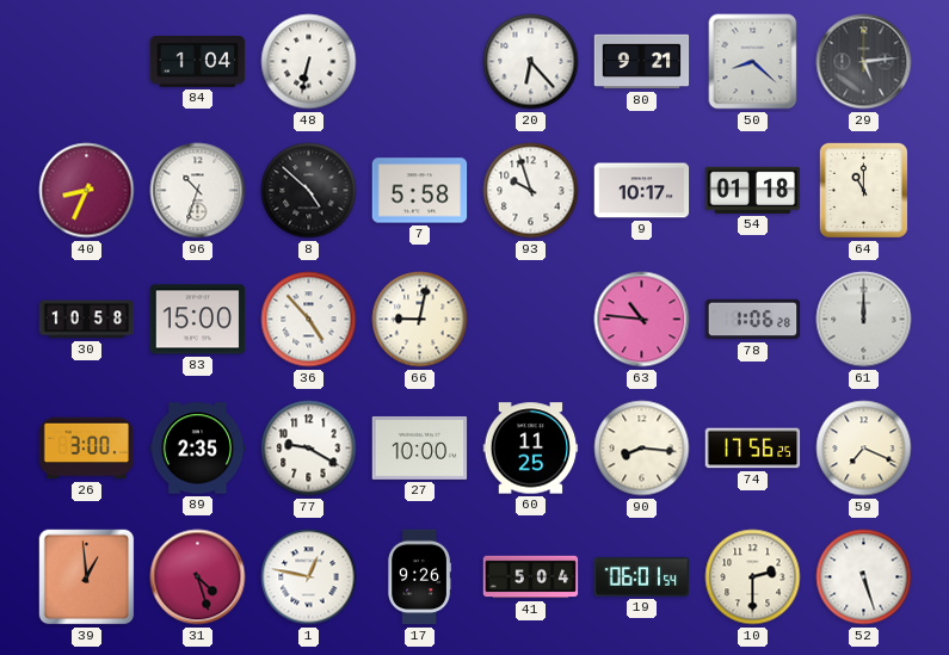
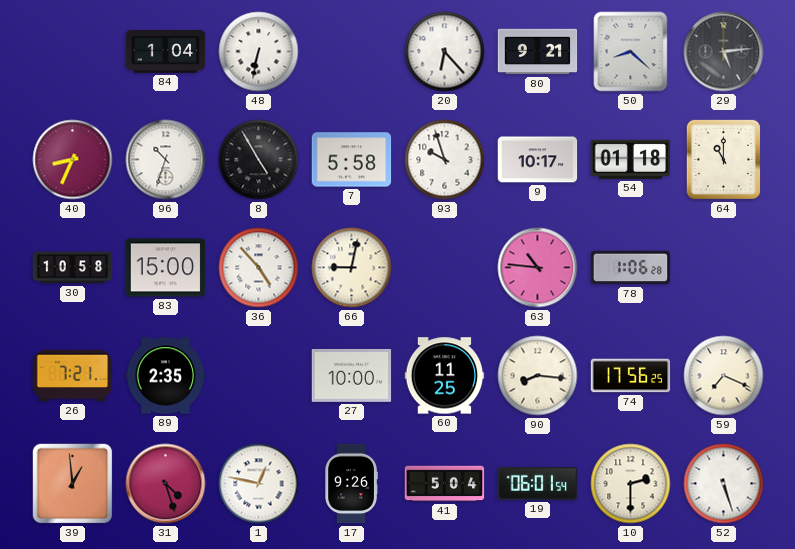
8: 4:52 -> 4:55 (259, 160)
61: 12:00 -> none (864, 320)
26: 3:00 -> 7:21 (73, 376)
77: 9:20 -> none (309, 449)
